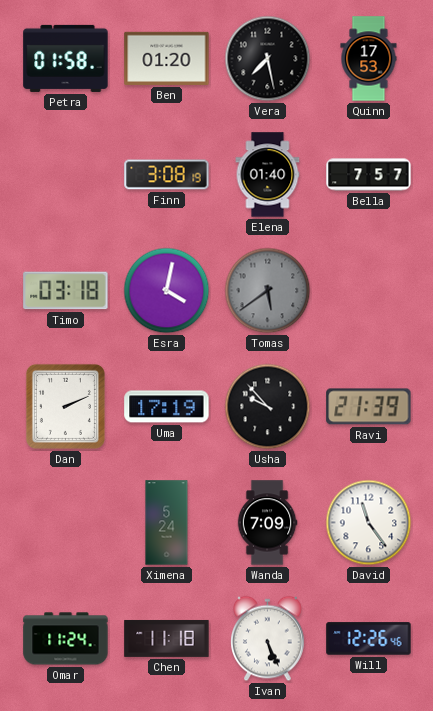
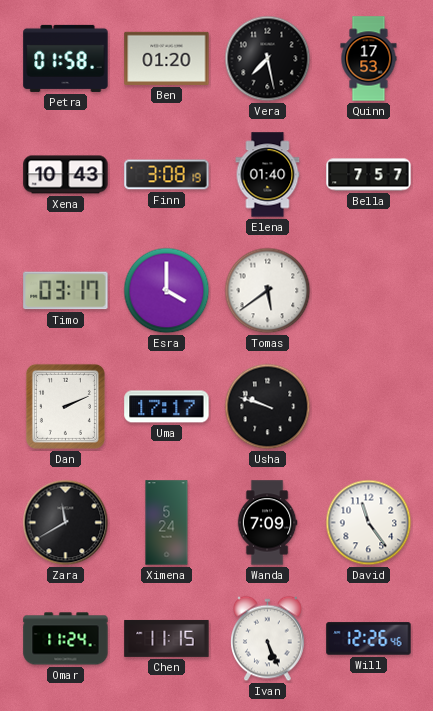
Xena: none -> 10:43 (66, 175)
Timo: 03:18 -> 03:17 (66, 291)
Esra: 4:02 -> 4:00 (167, 291)
Tomas dial: grey -> white (268, 291)
Uma: 17:19 -> 17:17 (167, 407)
Usha: 9:53 -> 9:48 (268, 407)
Ravi: 21:39 -> none (369, 407)
Zara: none -> 11:40 (66, 523)
Chen: 11:18 -> 11:15 (167, 638)
